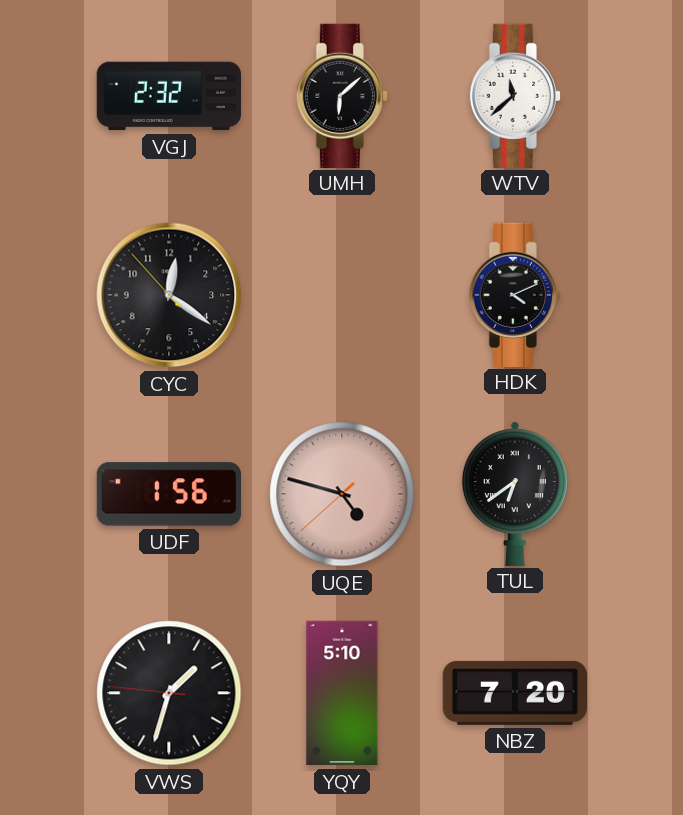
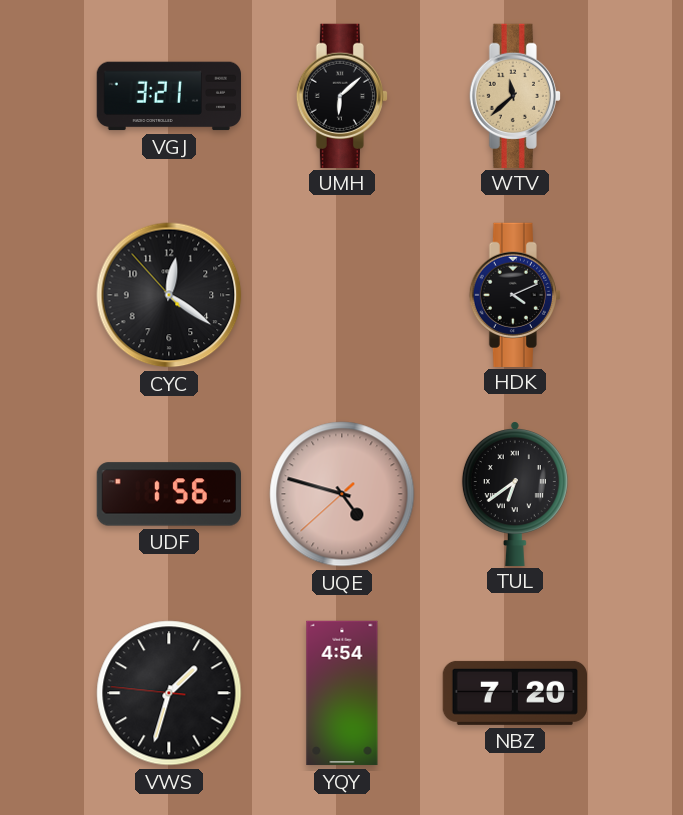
VGJ: 2:32 -> 3:21 (168, 96)
WTV dial: white -> champagne (515, 95)
YQY: 5:10 -> 4:54 (342, 693)
